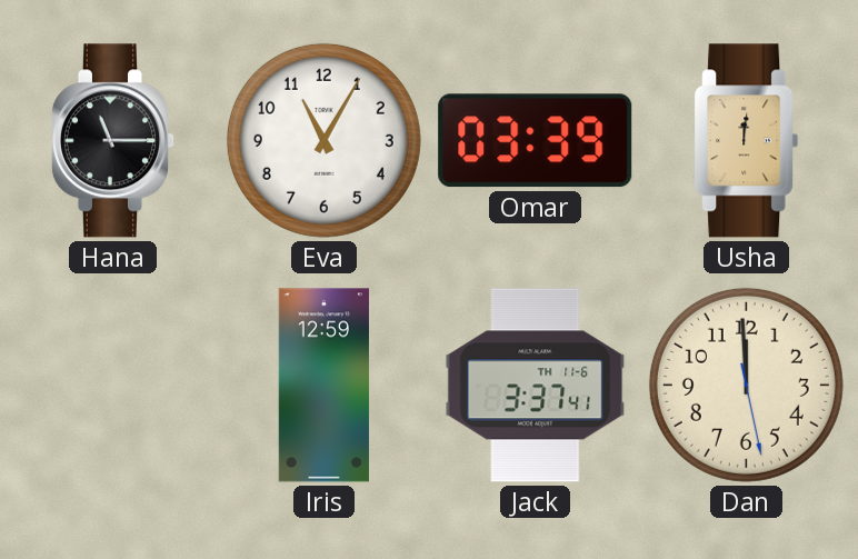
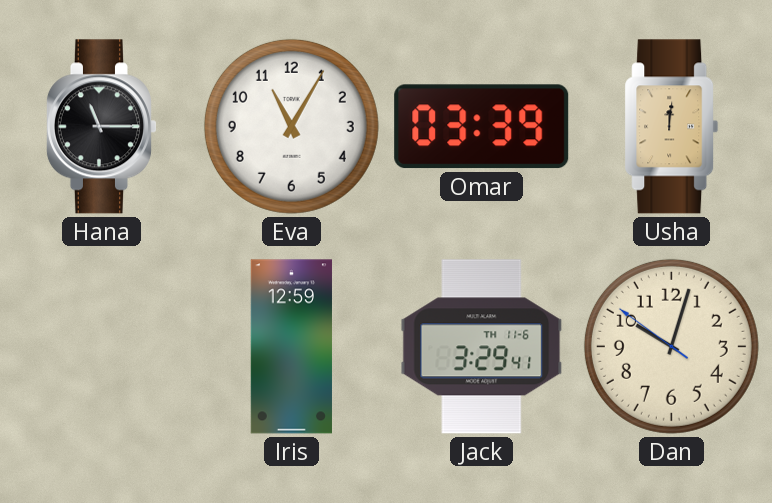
Jack: 3:37 -> 3:29 (482, 347)
Dan: 11:59 -> 10:02 (671, 346)
